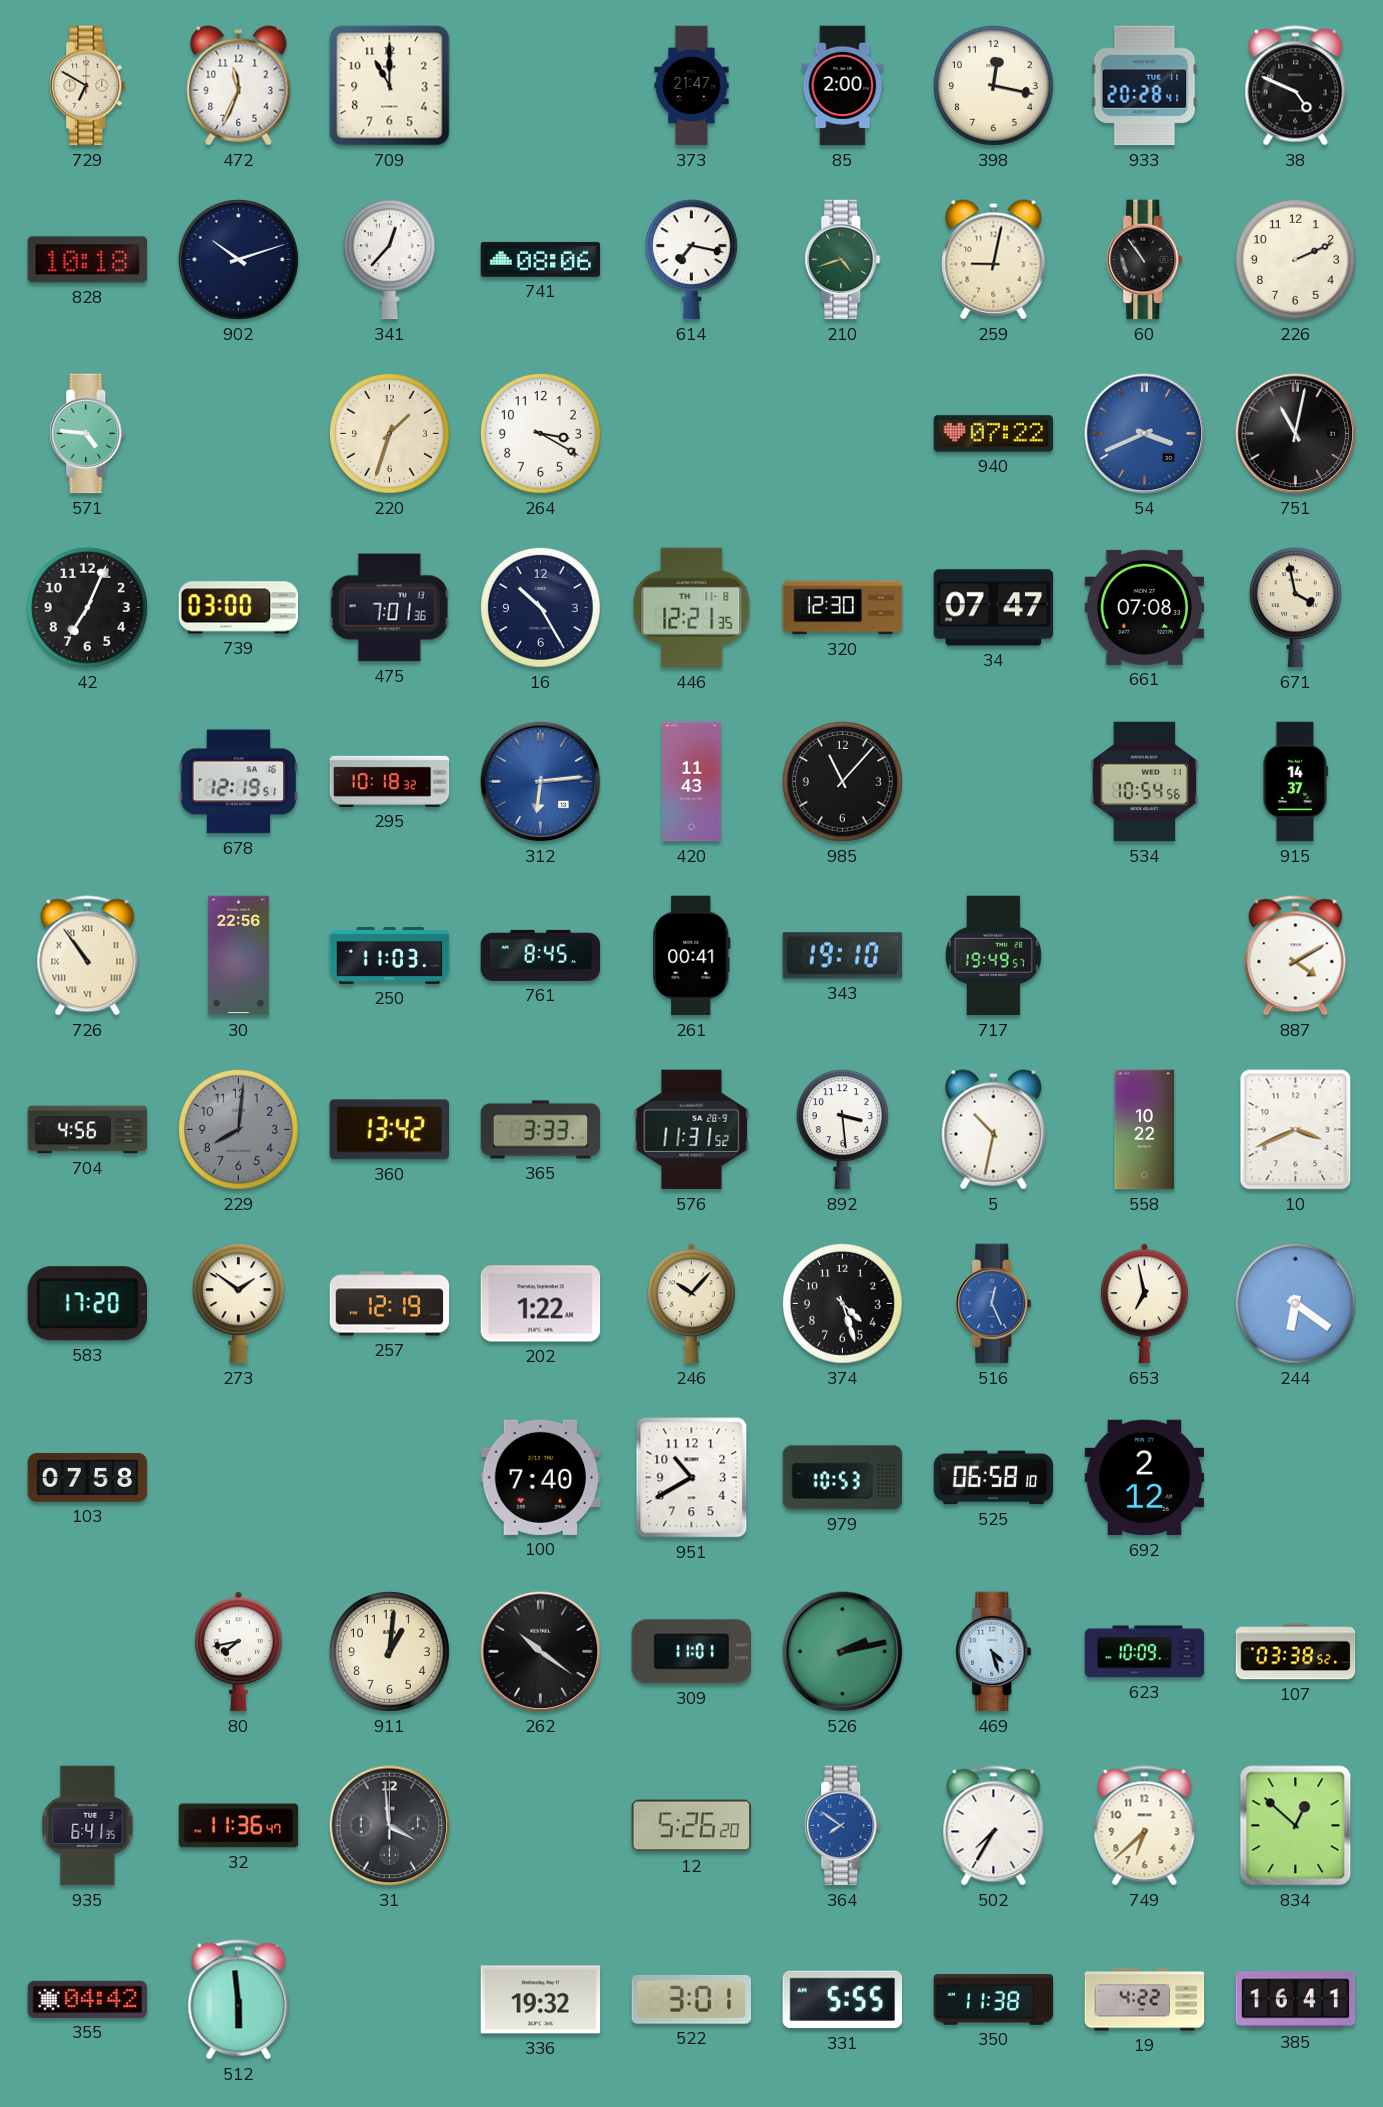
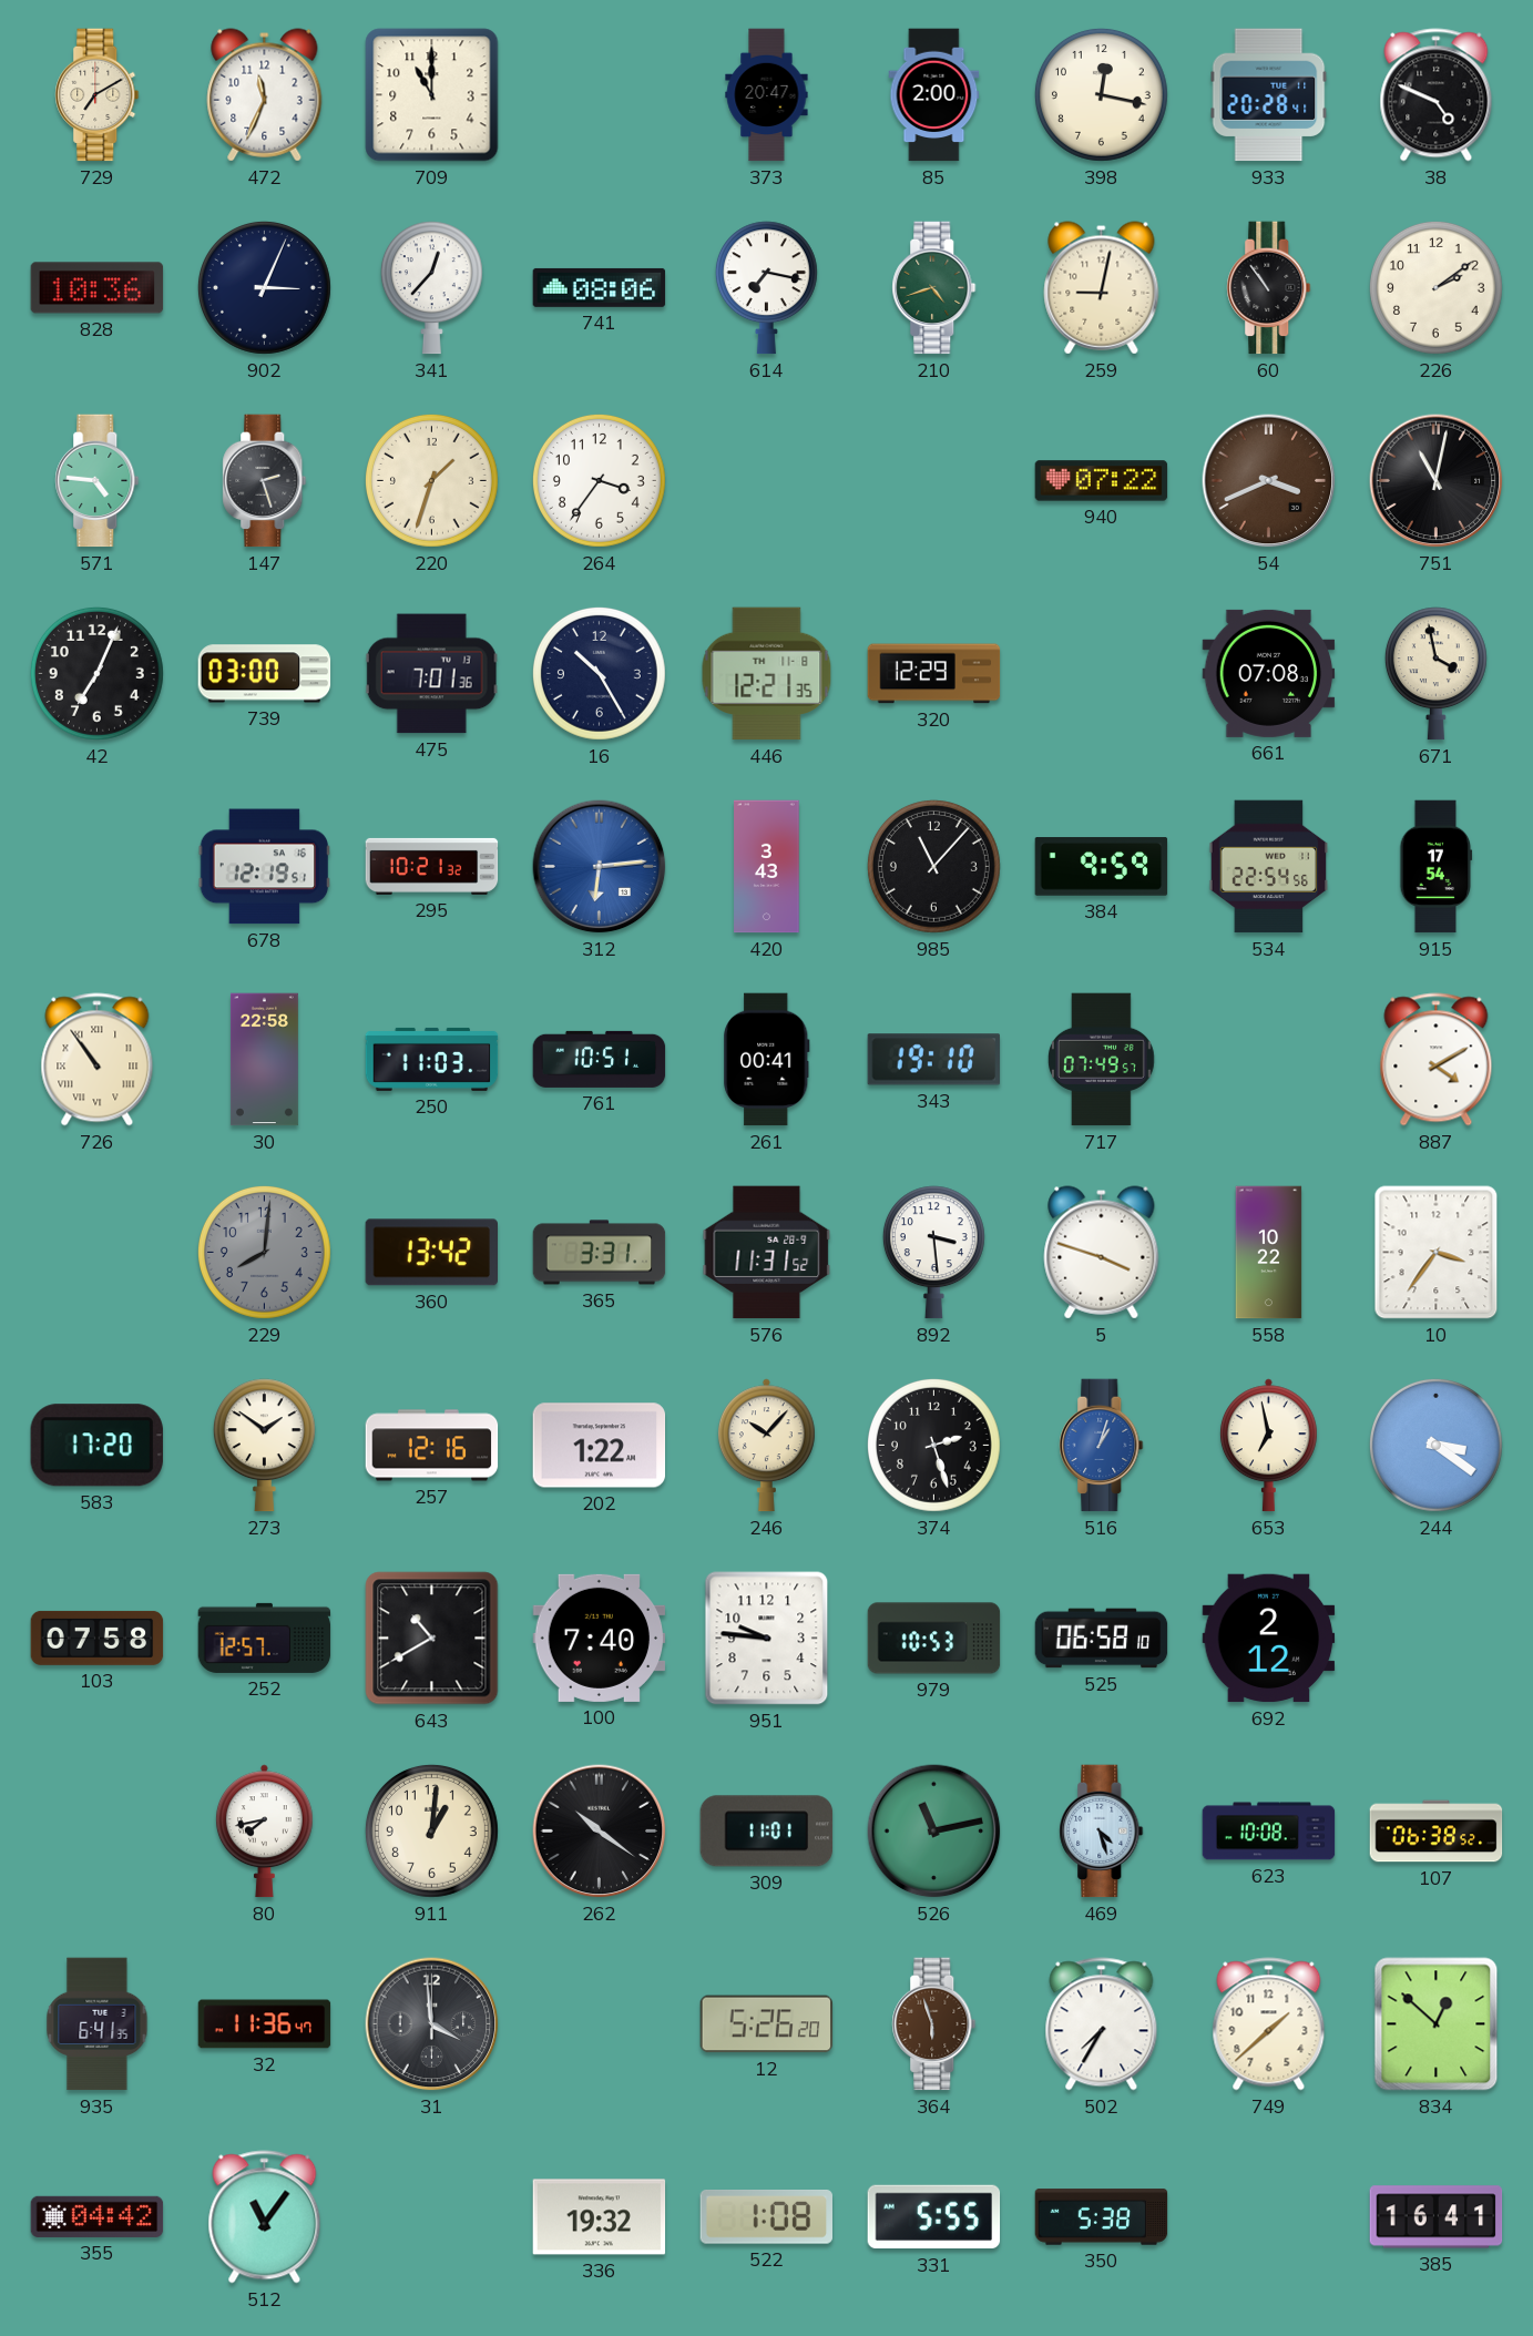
729: 6:50 -> 7:10 (98, 95)
373: 21:47 -> 20:47 (767, 95)
828: 10:18 -> 10:36 (98, 288)
902: 10:12 -> 3:04 (264, 287)
226: 2:11 -> 2:09 (1435, 287)
147: none -> 2:27 (265, 481)
264: 3:20 -> 3:36 (599, 480)
54 dial: blue -> brown (1269, 481)
320: 12:30 -> 12:29 (934, 674)
34: 07:47 -> none (994, 608)
295: 10:18 -> 10:21 (432, 866)
420: 11:43 -> 3:43 (767, 867)
384: none -> 9:59 (1102, 867)
534: 10:54 -> 22:54 (1269, 867)
915: 14:37 -> 17:54 (1437, 867)
30: 22:56 -> 22:58 (264, 1060)
761: 8:45 -> 10:51 (600, 1059)
717: 19:49 -> 07:49 (1102, 1060)
704: 4:56 -> none (88, 1130)
365: 3:33 -> 3:31 (600, 1253)
5: 10:32 -> 3:48 (1102, 1253)
10: 3:41 -> 3:36 (1437, 1253)
257: 12:19 -> 12:16 (432, 1446)
374: 4:27 -> 2:27 (933, 1445)
516: 12:26 -> 1:03 (1102, 1446)
244: 6:21 -> 3:21 (1435, 1445)
252: none -> 12:57 (265, 1638)
643: none -> 10:40 (432, 1639)
951: 10:40 -> 9:46 (767, 1639)
526: 2:13 -> 11:13 (934, 1832)
623: 10:09 -> 10:08 (1269, 1832)
107: 03:38 -> 06:38 (1437, 1832)
364: 7:51 -> 5:57 (934, 2024)
364 dial: blue -> brown (934, 2024)
749: 6:38 -> 1:38 (1269, 2024)
512: 5:59 -> 11:06 (265, 2217)
522: 3:01 -> 1:08 (766, 2217)
350: 11:38 -> 5:38 (1102, 2217)
19: 4:22 -> none (1145, 2000)
